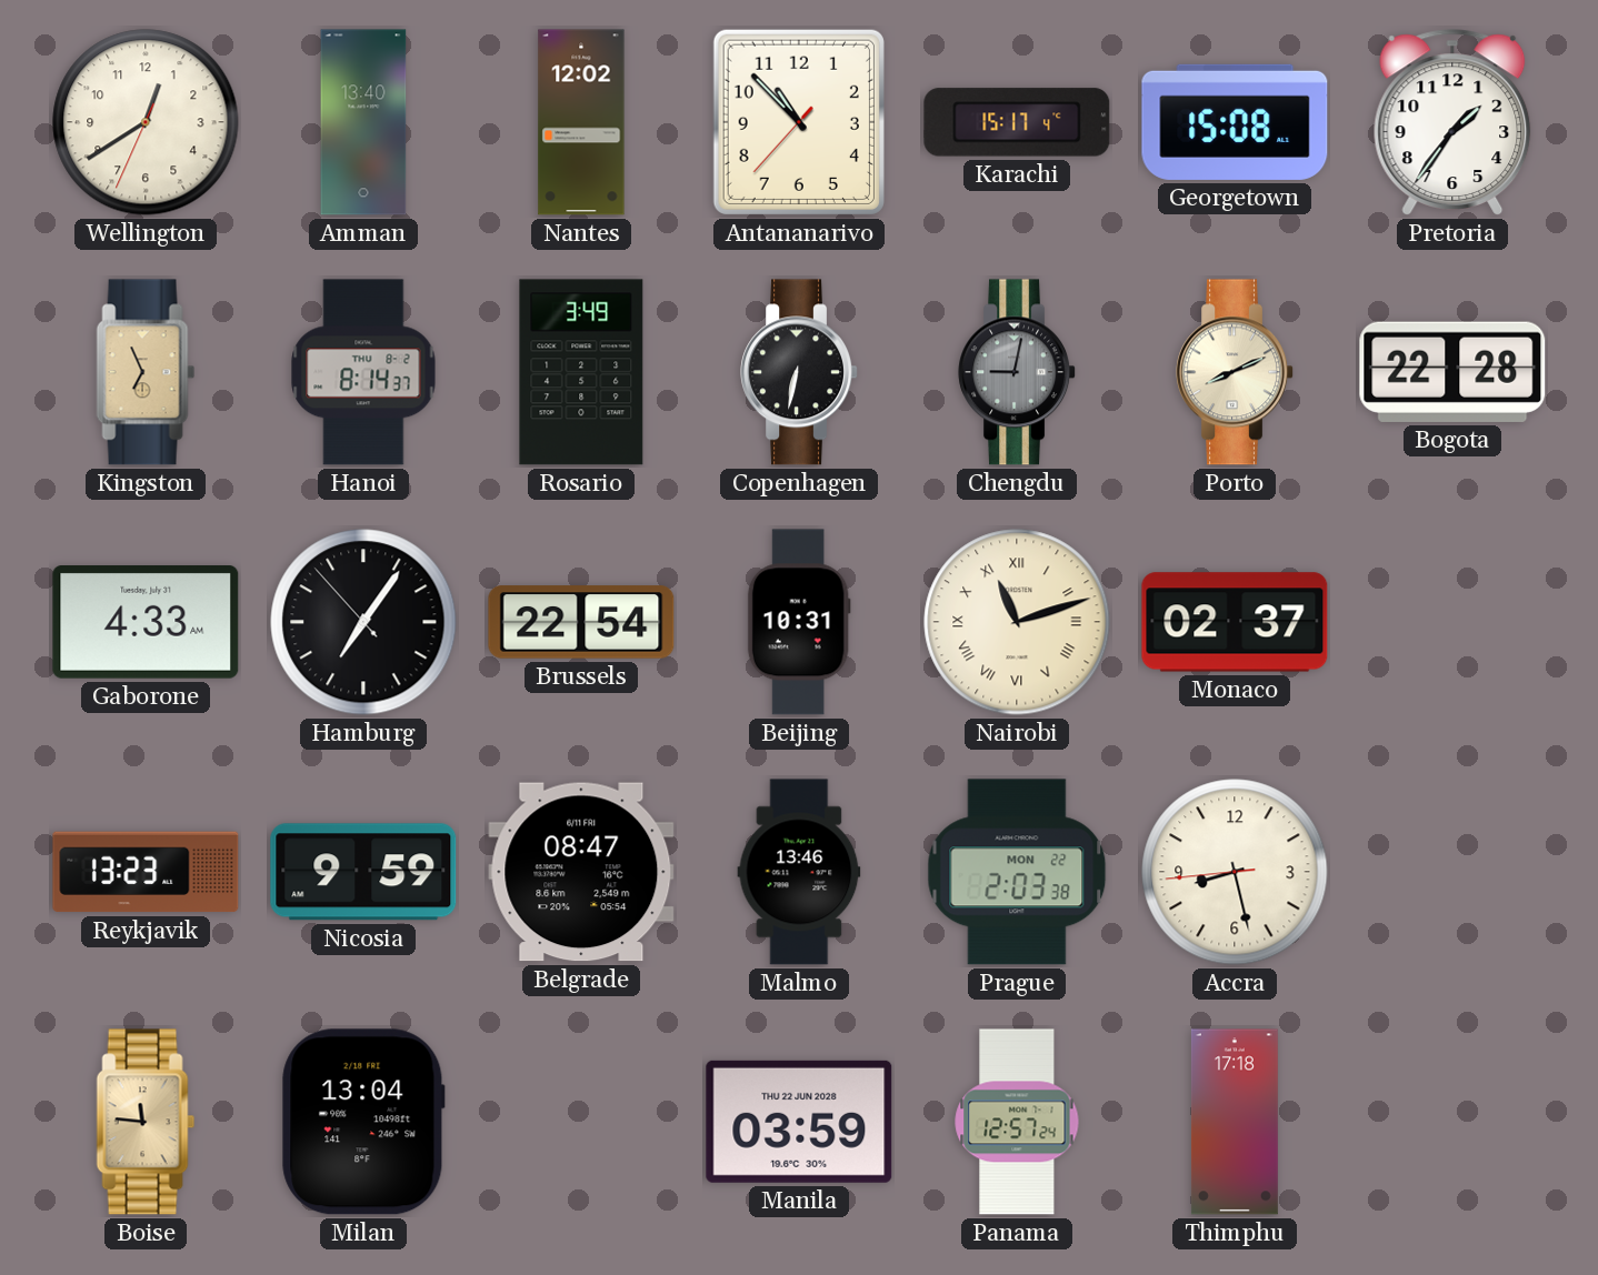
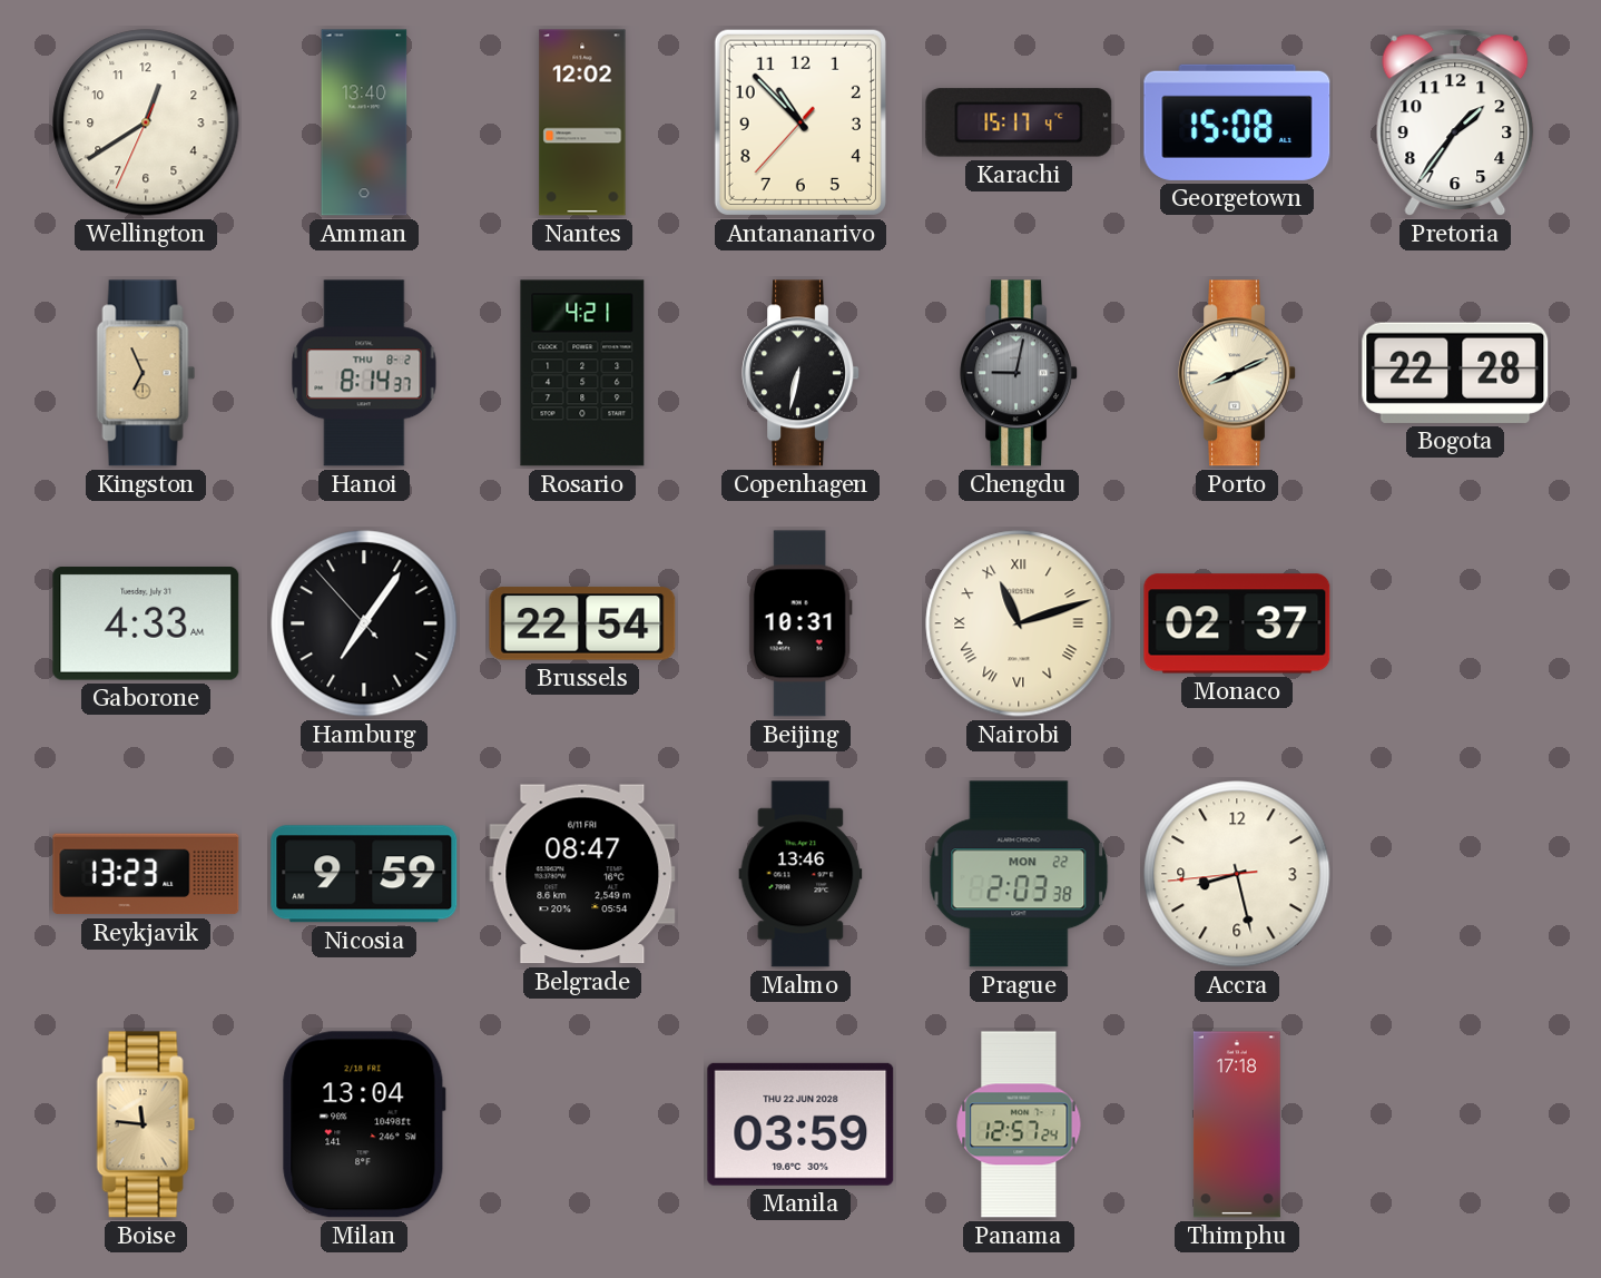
Rosario: 3:49 -> 4:21 (582, 373)
